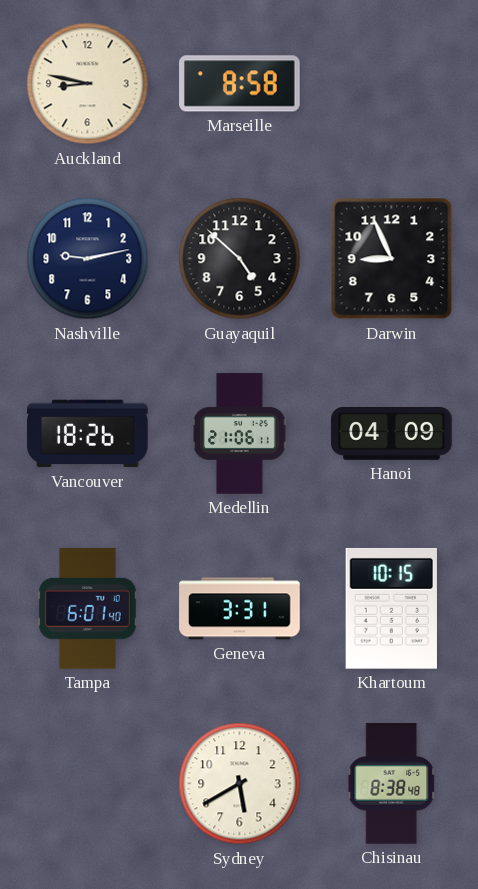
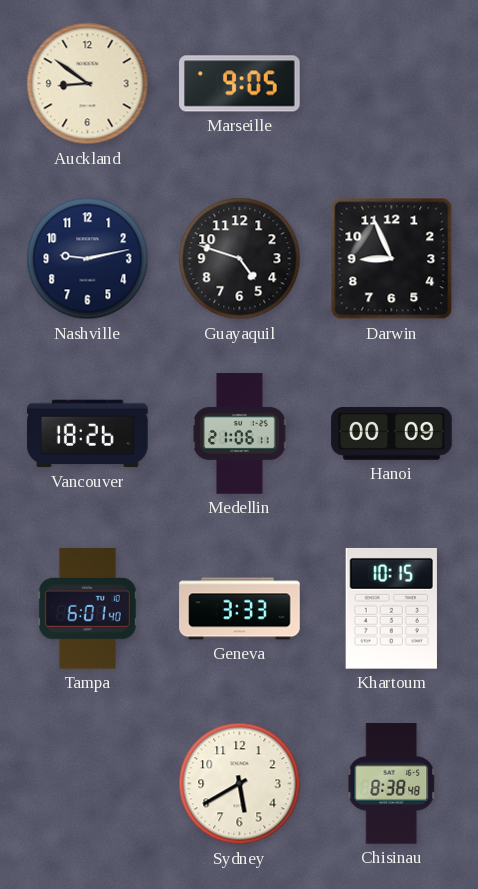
Auckland: 8:47 -> 8:51 (88, 84)
Marseille: 8:58 -> 9:05 (240, 84)
Guayaquil: 4:52 -> 4:48 (240, 259)
Hanoi: 04:09 -> 00:09 (392, 434)
Geneva: 3:31 -> 3:33 (240, 609)
